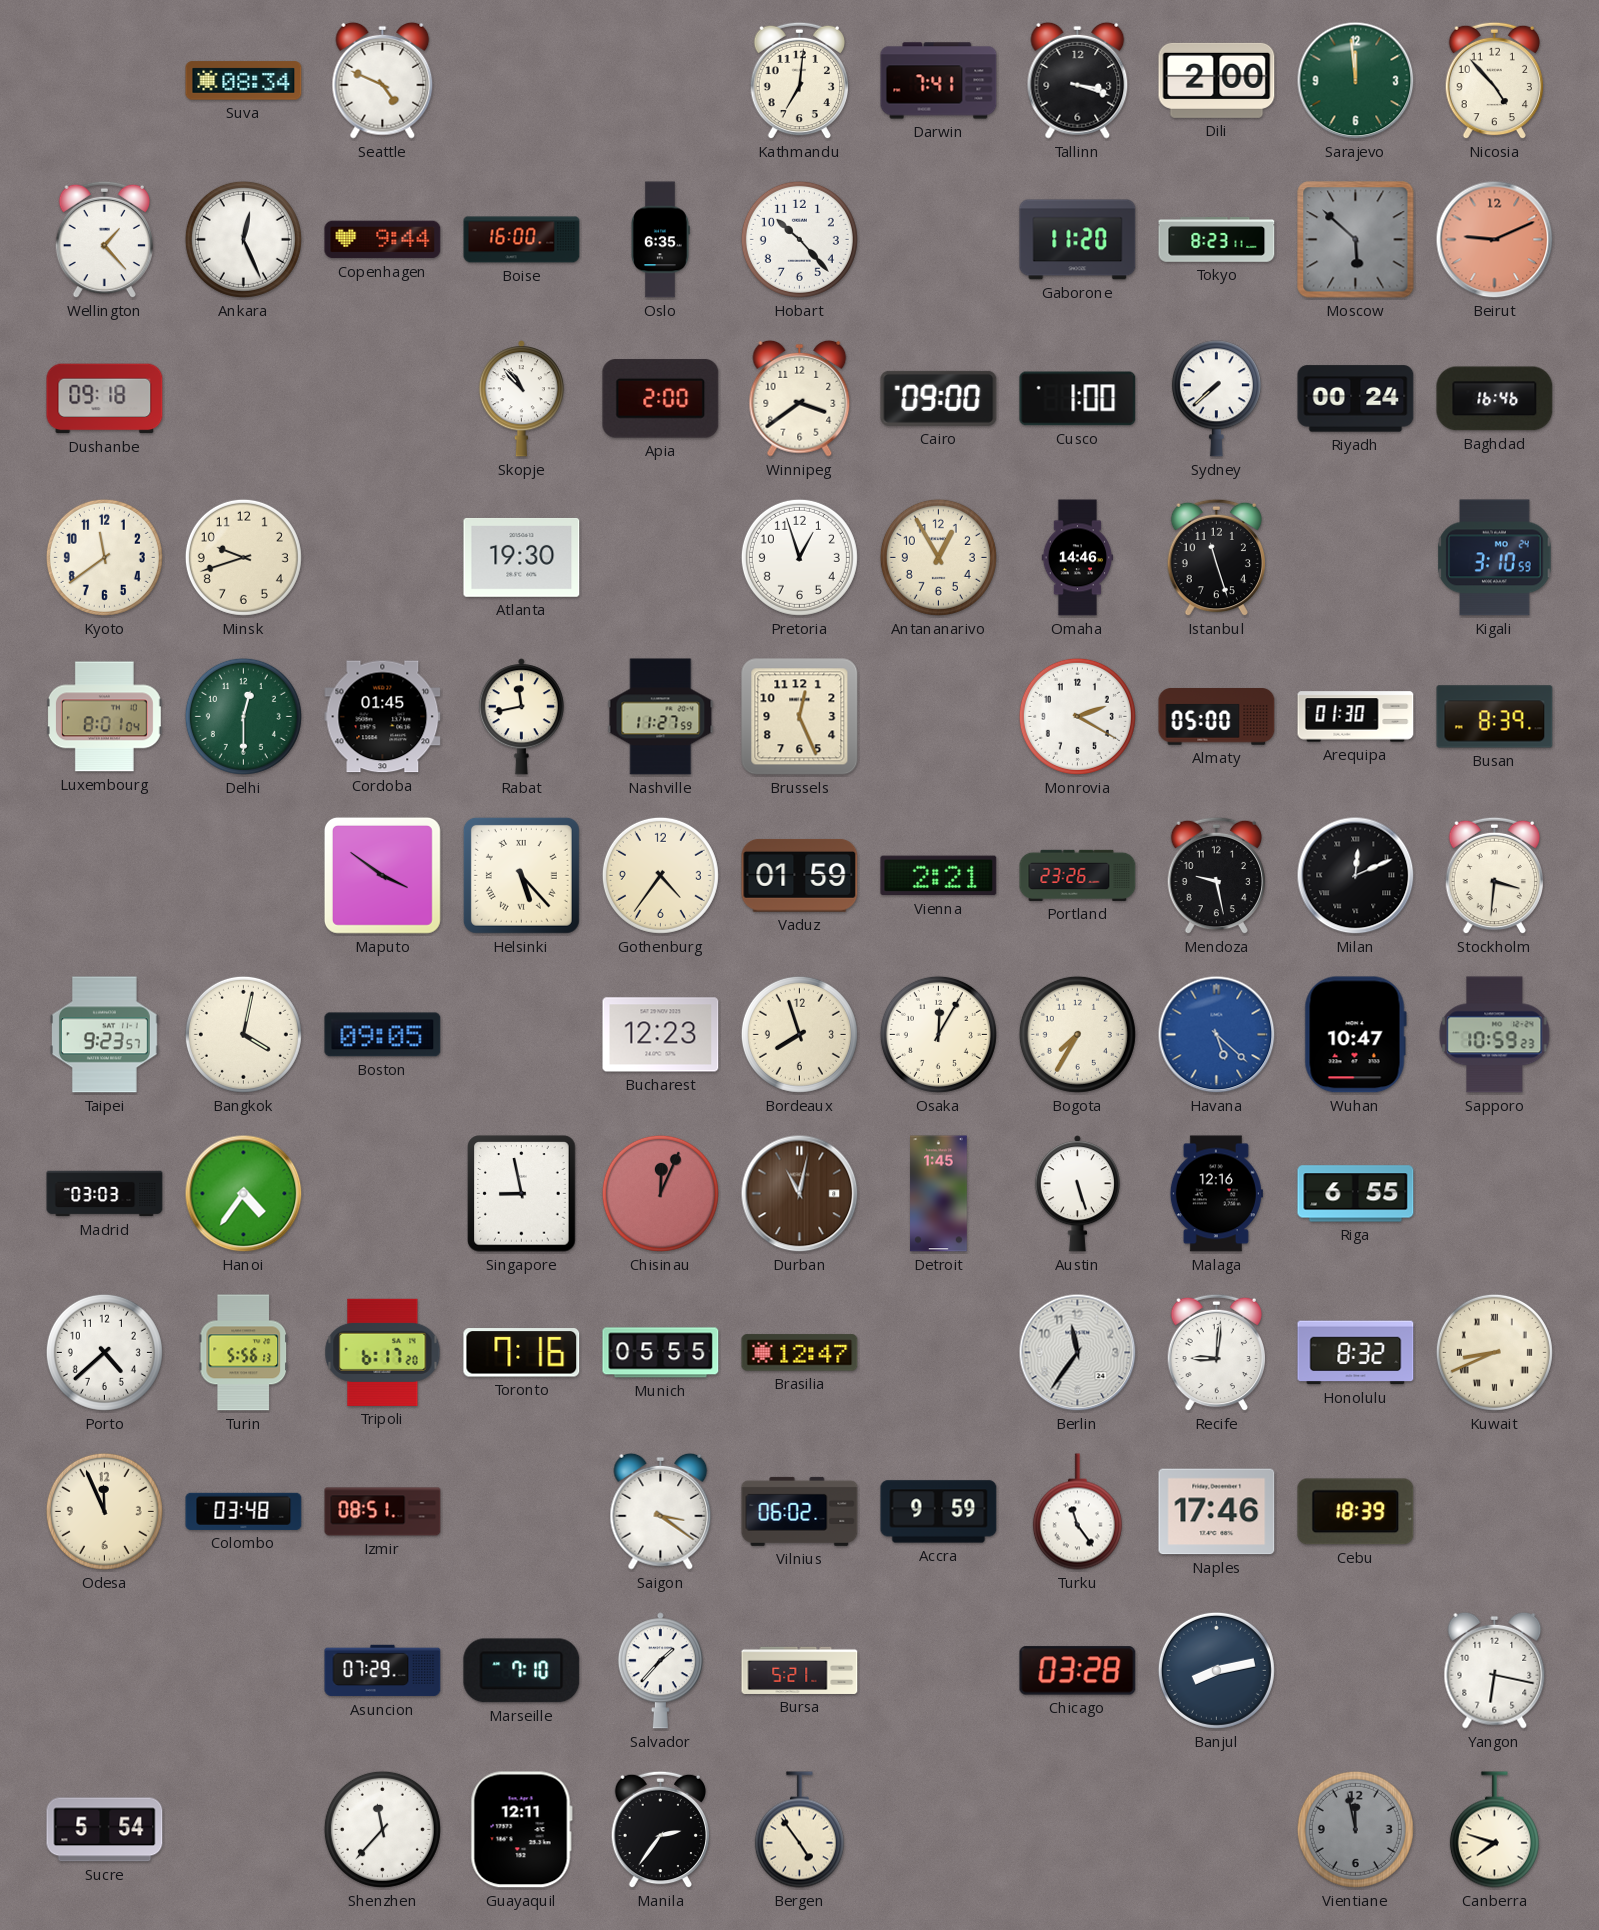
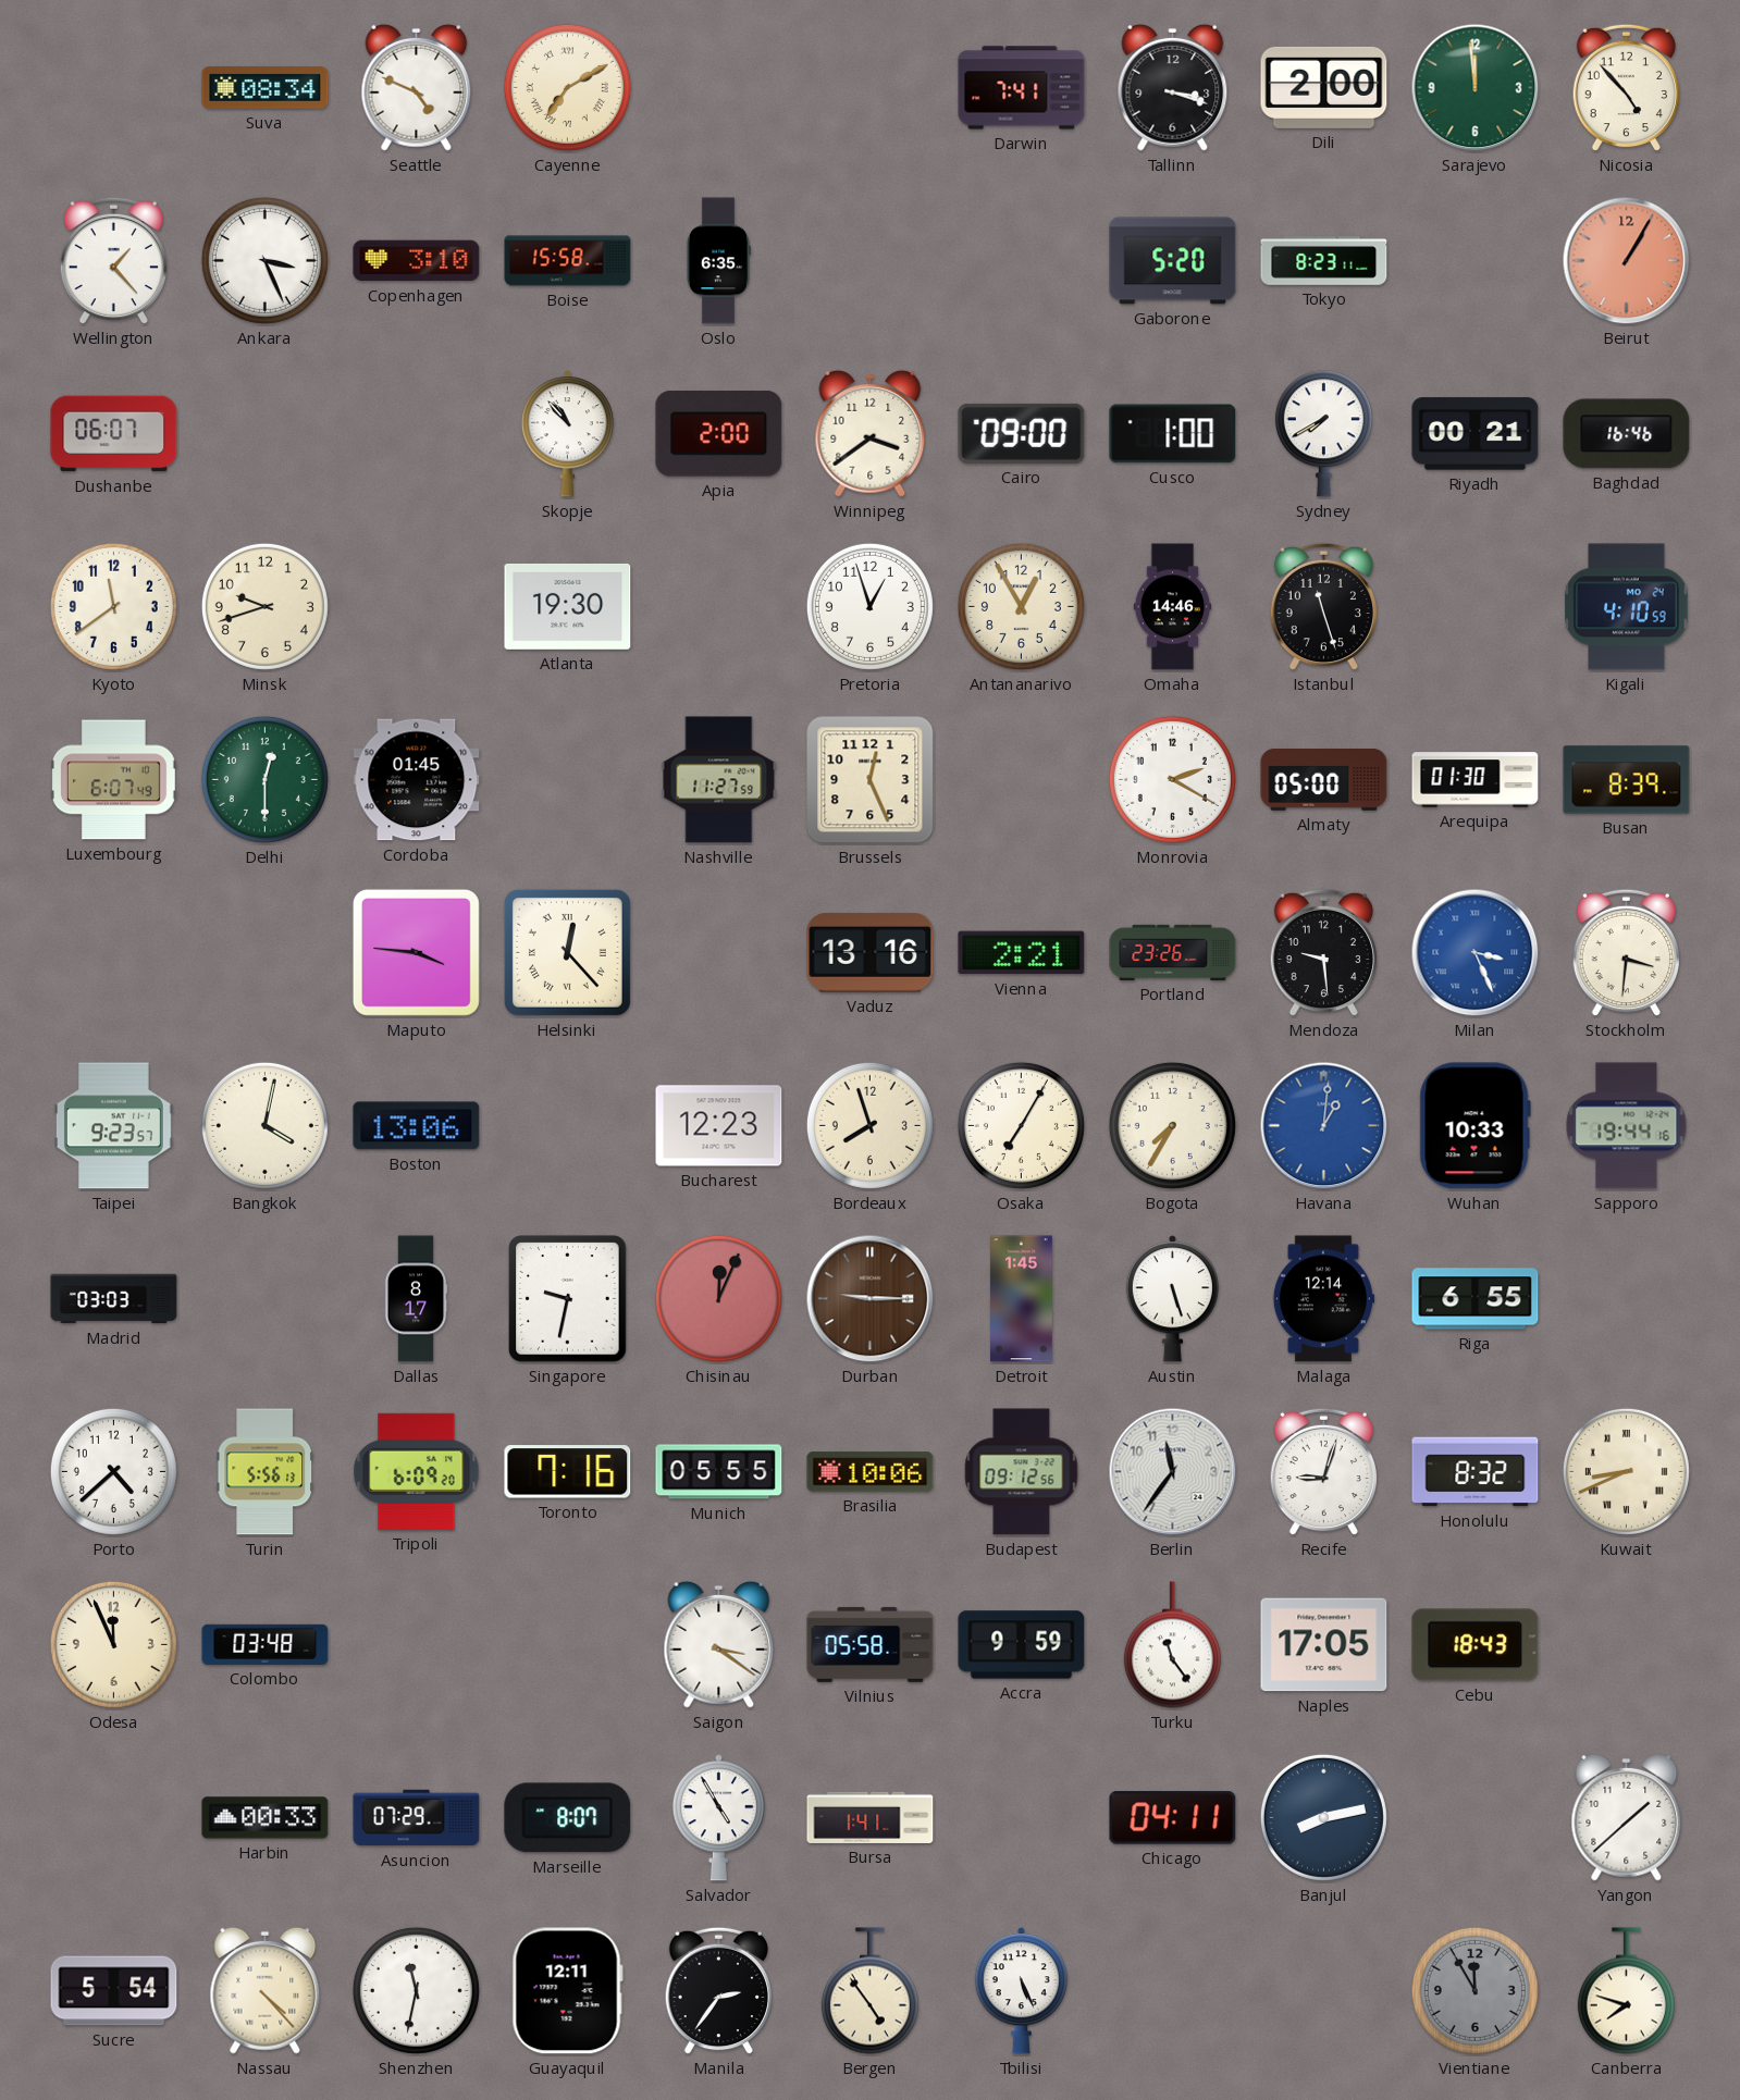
Cayenne: none -> 7:10 (567, 87)
Kathmandu: 7:01 -> none (800, 81)
Ankara: 12:26 -> 3:26 (264, 260)
Copenhagen: 9:44 -> 3:10 (417, 261)
Boise: 16:00 -> 15:58 (568, 261)
Hobart: 10:23 -> none (799, 239)
Gaborone: 11:20 -> 5:20 (1173, 261)
Moscow: 5:52 -> none (1356, 240)
Beirut: 9:11 -> 1:05 (1627, 261)
Dushanbe: 09:18 -> 06:07 (114, 434)
Sydney: 7:38 -> 7:40 (1323, 434)
Riyadh: 00:24 -> 00:21 (1476, 434)
Kigali: 3:10 -> 4:10 (1627, 607)
Luxembourg: 8:01 -> 6:07 (113, 780)
Rabat: 11:43 -> none (521, 717)
Maputo: 3:51 -> 3:46 (416, 952)
Helsinki: 5:23 -> 12:23 (567, 952)
Gothenburg: 4:36 -> none (660, 875)
Vaduz: 01:59 -> 13:16 (871, 952)
Mendoza: 9:28 -> 9:29 (1324, 953)
Milan: 12:11 -> 3:26 (1476, 953)
Milan dial: black -> blue (1476, 953)
Boston: 09:05 -> 13:06 (417, 1126)
Osaka: 12:05 -> 7:05 (1021, 1125)
Havana: 5:22 -> 1:01 (1324, 1126)
Wuhan: 10:47 -> 10:33 (1474, 1126)
Sapporo: 10:59 -> 19:44 (1627, 1126)
Hanoi: 4:36 -> none (244, 1194)
Dallas: none -> 8:17 (416, 1299)
Singapore: 8:58 -> 9:32 (568, 1299)
Durban: 11:02 -> 9:15 (871, 1299)
Malaga: 12:16 -> 12:14 (1323, 1299)
Tripoli: 6:17 -> 6:09 (417, 1471)
Brasilia: 12:47 -> 10:06 (871, 1472)
Budapest: none -> 09:12 (1022, 1472)
Recife: 9:01 -> 9:03 (1324, 1472)
Izmir: 08:51 -> none (383, 1512)
Vilnius: 06:02 -> 05:58 (871, 1644)
Naples: 17:46 -> 17:05 (1324, 1645)
Cebu: 18:39 -> 18:43 (1476, 1645)
Harbin: none -> 00:33 (266, 1818)
Marseille: 7:10 -> 8:07 (568, 1818)
Salvador: 1:37 -> 4:55 (718, 1818)
Bursa: 5:21 -> 1:41 (871, 1817)
Chicago: 03:28 -> 04:11 (1173, 1818)
Yangon: 6:17 -> 1:38 (1627, 1817)
Nassau: none -> 4:23 (266, 1990)
Shenzhen: 11:37 -> 11:32 (416, 1990)
Tbilisi: none -> 5:26 (1021, 1991)
Vientiane: 11:58 -> 11:55 (1474, 1990)
